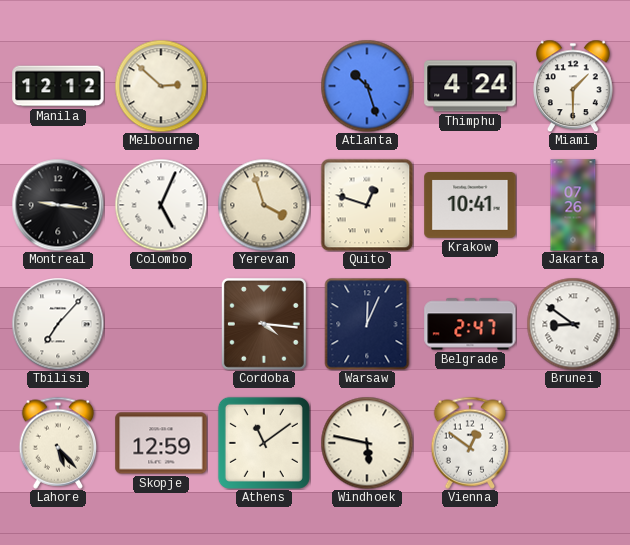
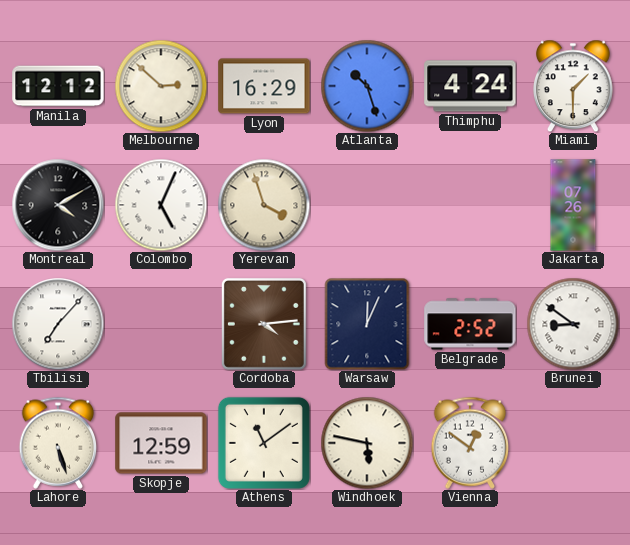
Lyon: none -> 16:29 (264, 86)
Montreal: 9:16 -> 4:10 (58, 205)
Quito: 12:48 -> none (367, 205)
Krakow: 10:41 -> none (470, 205)
Cordoba: 4:16 -> 4:14 (264, 324)
Belgrade: 2:47 -> 2:52 (470, 324)
Lahore: 5:23 -> 5:27 (58, 443)
